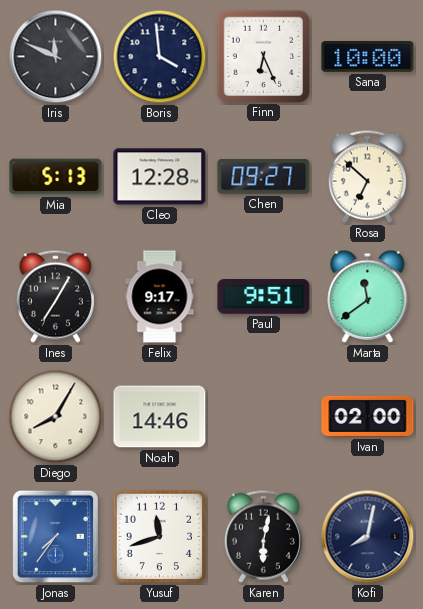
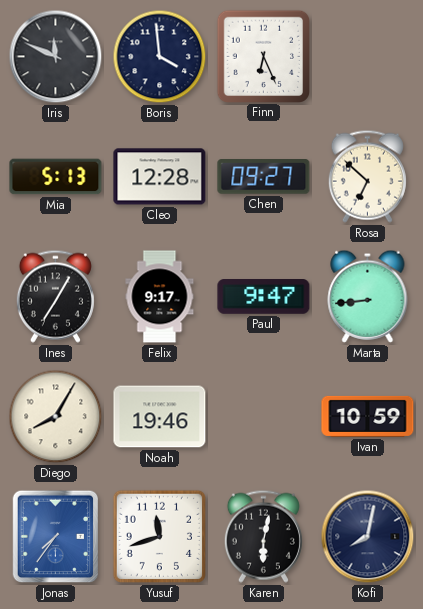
Sana: 10:00 -> none (368, 56)
Paul: 9:51 -> 9:47 (264, 297)
Marta: 11:39 -> 8:44 (368, 296)
Noah: 14:46 -> 19:46 (160, 417)
Ivan: 02:00 -> 10:59 (368, 416)
